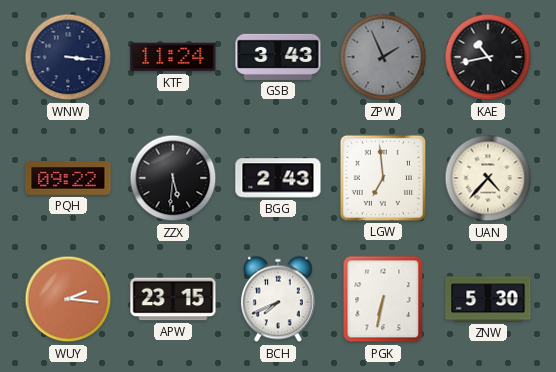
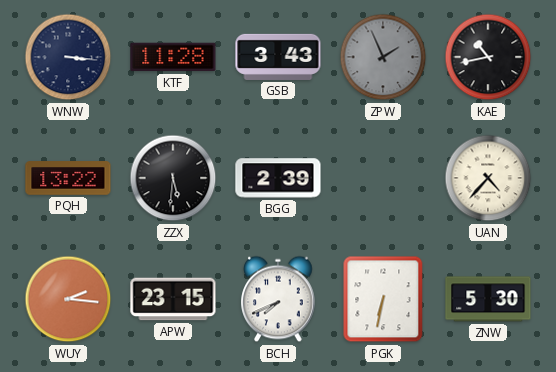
KTF: 11:24 -> 11:28 (173, 57)
PQH: 09:22 -> 13:22 (68, 178)
BGG: 2:43 -> 2:39 (278, 178)
LGW: 6:59 -> none (383, 178)
